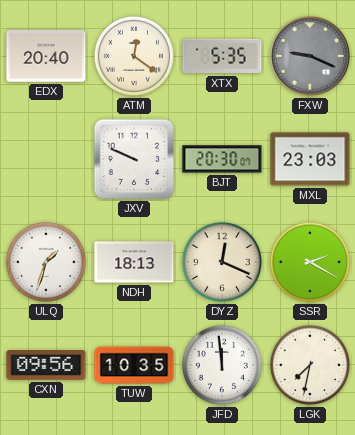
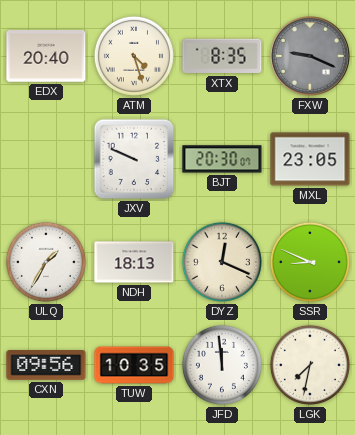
ATM: 12:21 -> 4:27 (134, 56)
XTX: 5:35 -> 8:35 (222, 56)
MXL: 23:03 -> 23:05 (310, 159)
ULQ: 1:33 -> 1:35 (46, 262)
SSR: 2:20 -> 8:49 (310, 262)
